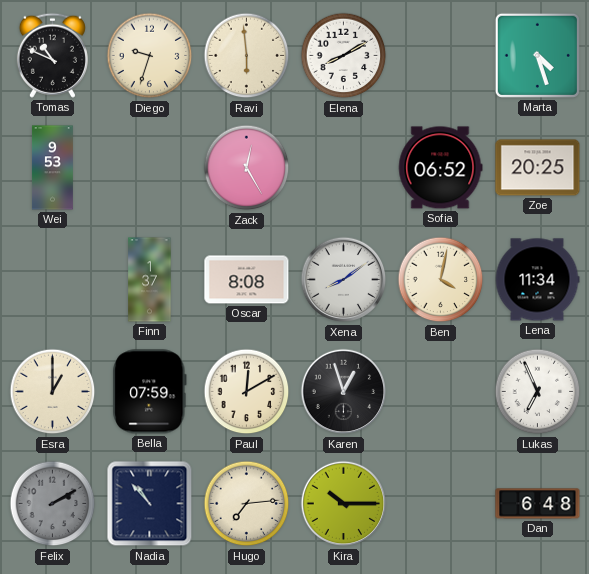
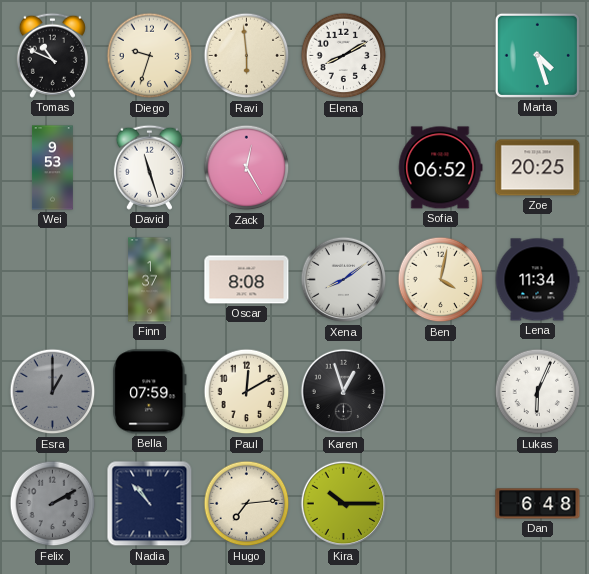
David: none -> 11:27 (149, 167)
Esra dial: cream -> grey (53, 392)
Lukas: 6:56 -> 6:04 (538, 392)
